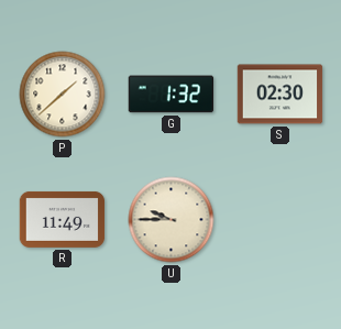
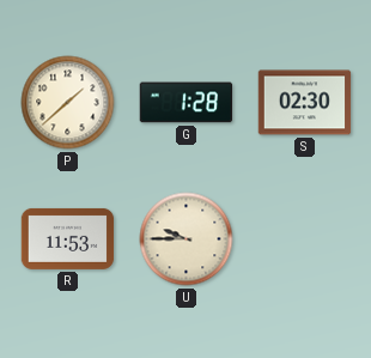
G: 1:32 -> 1:28 (187, 103)
R: 11:49 -> 11:53 (68, 238)
